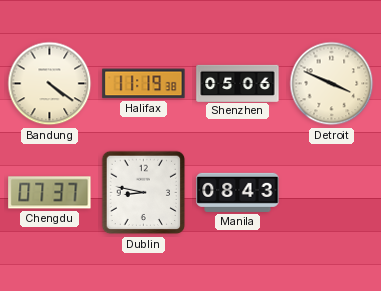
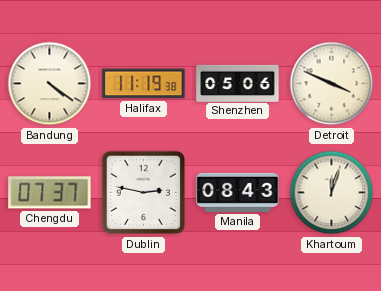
Dublin: 8:47 -> 2:47 (144, 193)
Khartoum: none -> 12:03 (332, 193)
